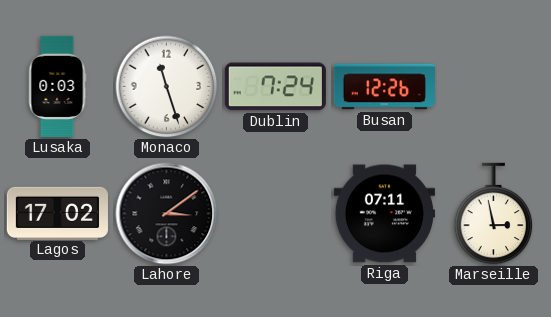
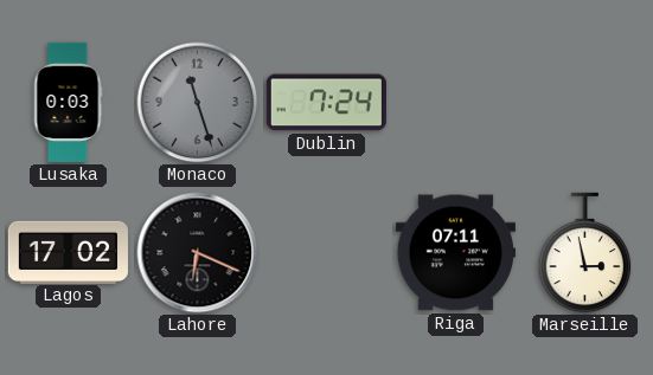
Monaco dial: white -> grey (198, 103)
Busan: 12:26 -> none (384, 87)
Lahore: 3:09 -> 6:19 (198, 253)
